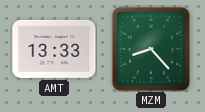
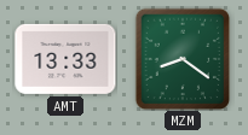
MZM: 8:23 -> 8:21 (183, 59)
